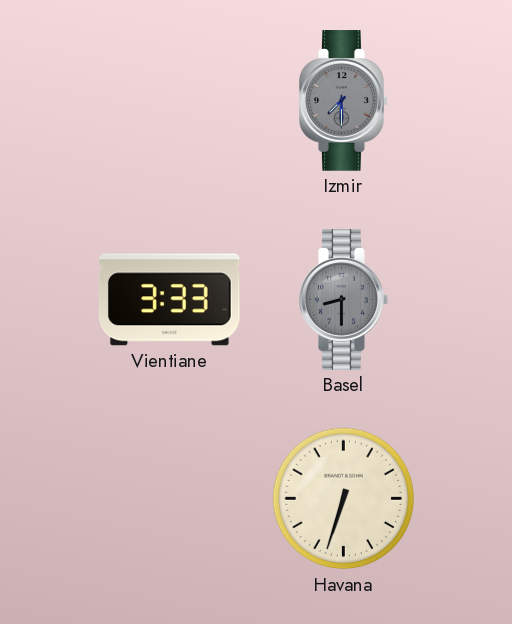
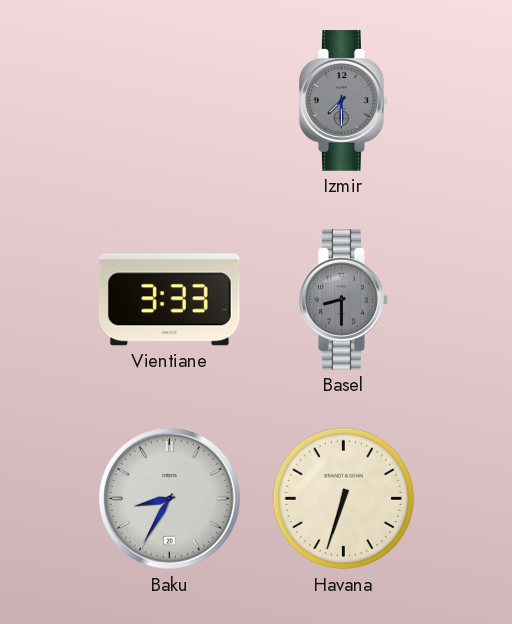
Baku: none -> 8:35 (170, 499)
